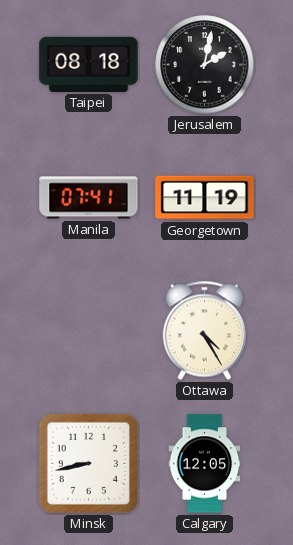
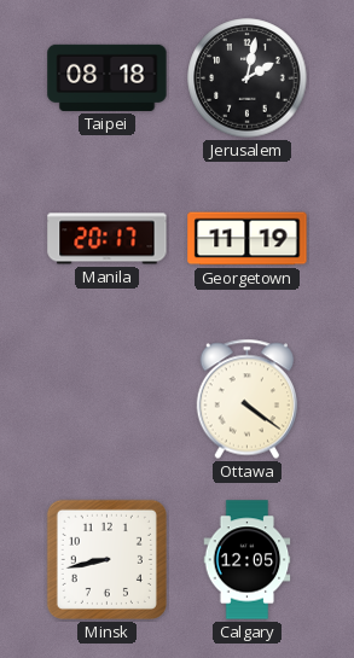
Manila: 07:41 -> 20:17 (108, 239)
Ottawa: 4:25 -> 4:21 (246, 400)
